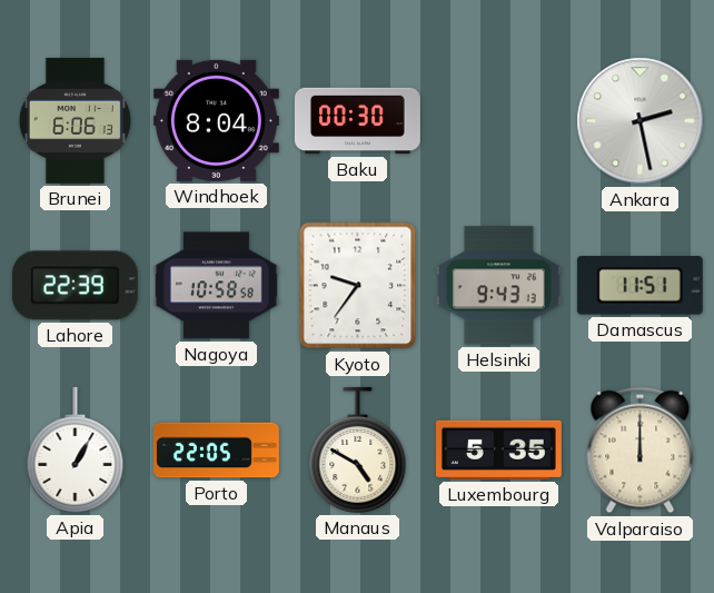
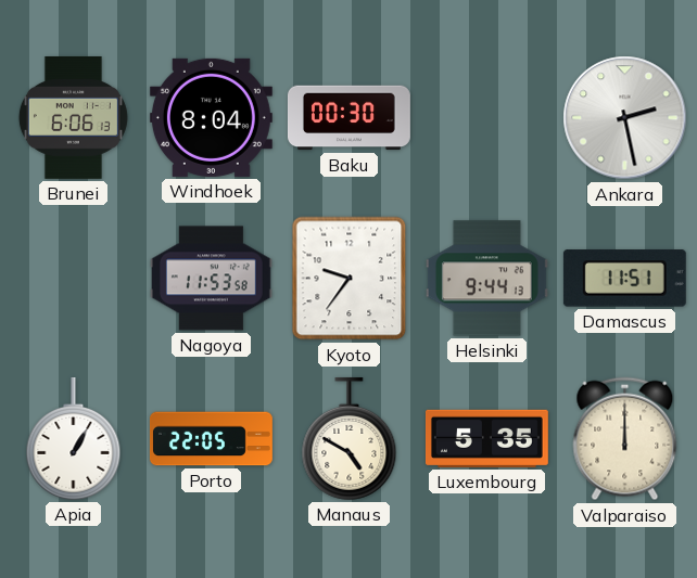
Lahore: 22:39 -> none (75, 286)
Nagoya: 10:58 -> 11:53 (211, 279)
Helsinki: 9:43 -> 9:44 (486, 279)
